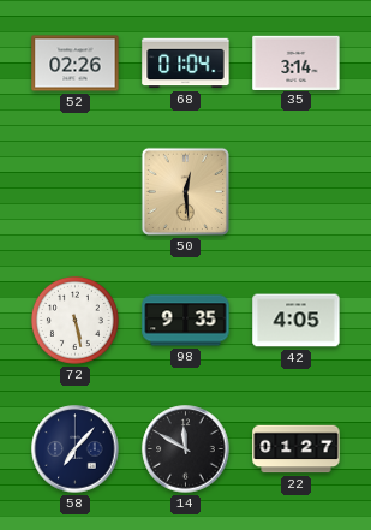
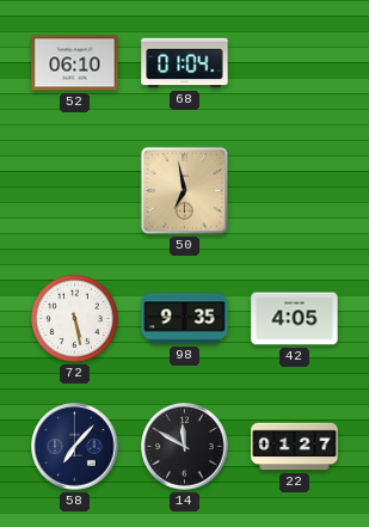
52: 02:26 -> 06:10 (75, 63)
35: 3:14 -> none (297, 62)
50: 12:29 -> 6:58 (184, 190)
